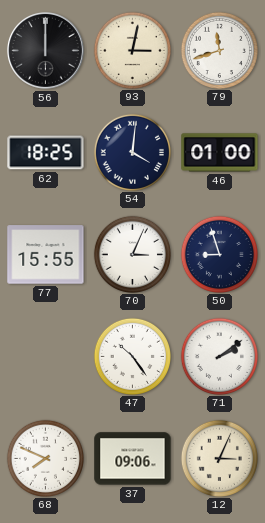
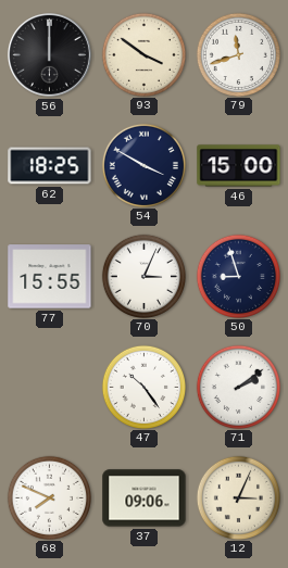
93: 3:02 -> 3:51 (143, 54)
54: 4:01 -> 3:50 (143, 165)
46: 01:00 -> 15:00 (239, 166)
